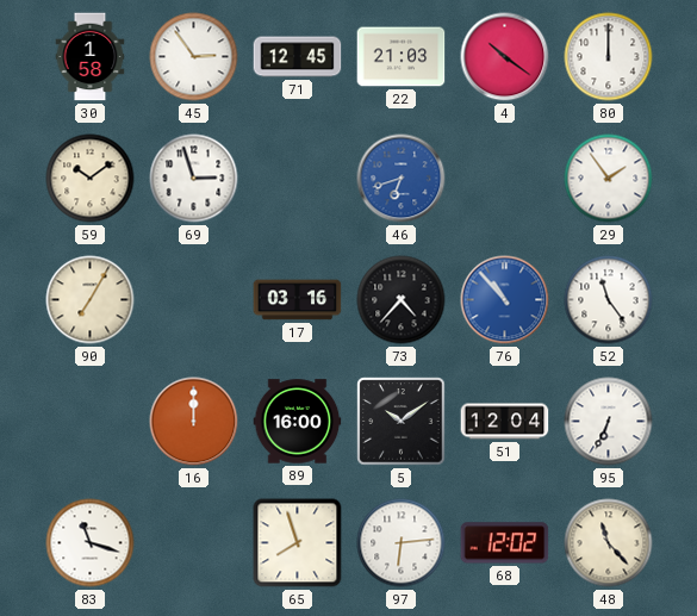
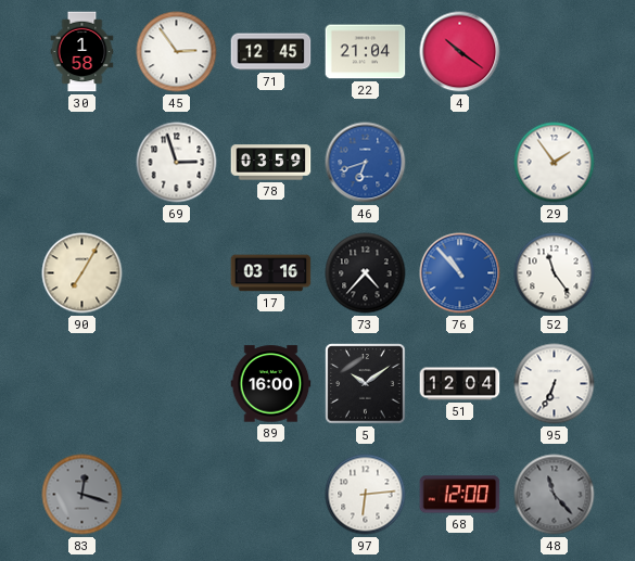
22: 21:03 -> 21:04 (366, 52)
80: 12:00 -> none (609, 57)
59: 10:09 -> none (91, 179)
78: none -> 03:59 (271, 163)
16: 12:00 -> none (194, 422)
83: 11:18 -> 12:18 (82, 495)
83 dial: white -> grey (82, 495)
65: 7:57 -> none (298, 543)
68: 12:02 -> 12:00 (460, 495)
48 dial: cream -> grey (555, 495)
